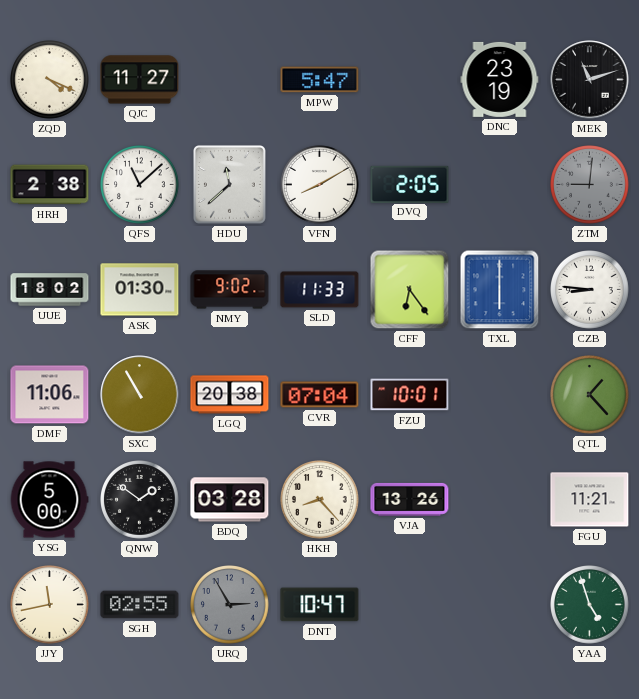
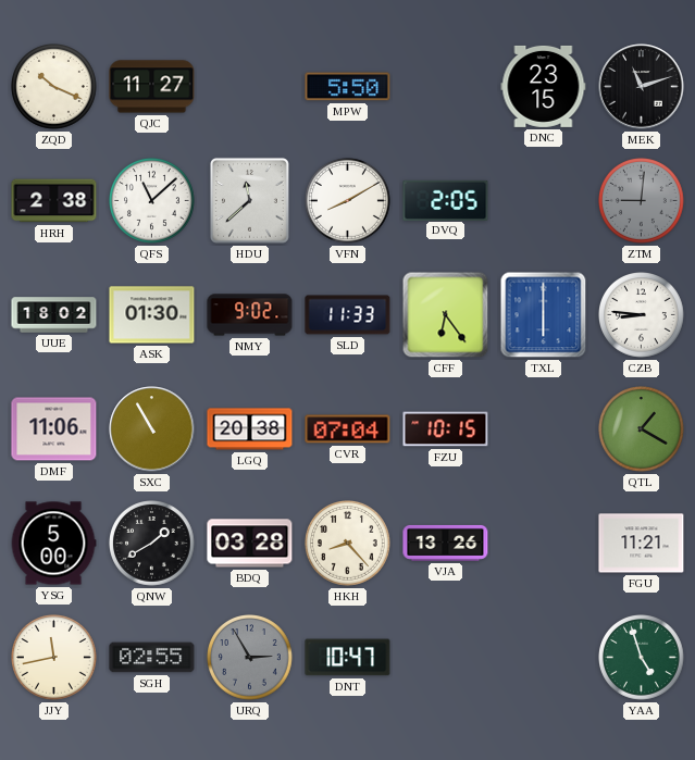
ZQD: 4:19 -> 10:19 (54, 87)
MPW: 5:47 -> 5:50 (348, 87)
DNC: 23:19 -> 23:15 (544, 86)
FZU: 10:01 -> 10:15 (446, 429)
QTL: 1:23 -> 1:20 (642, 429)
QNW: 1:51 -> 1:40 (152, 544)
